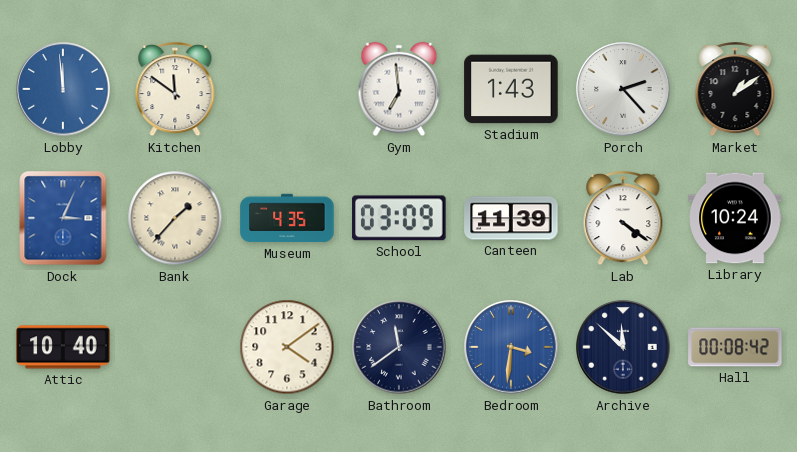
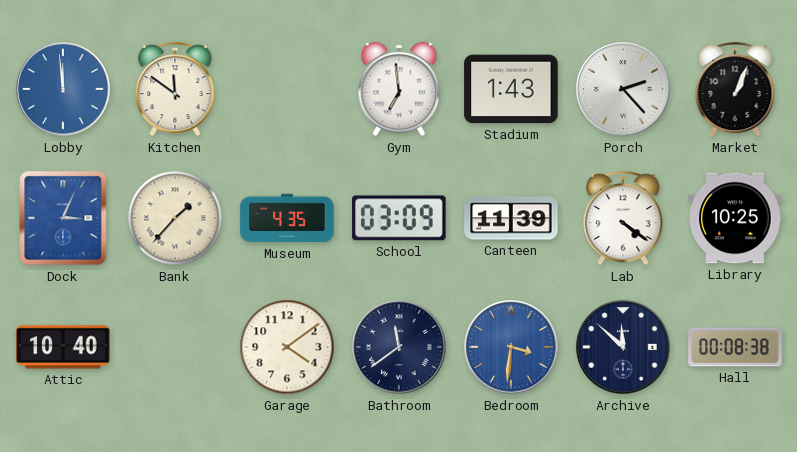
Market: 1:09 -> 1:04 (735, 90)
Library: 10:24 -> 10:25 (735, 218)
Hall: 00:08:42 -> 00:08:38 (735, 347)
